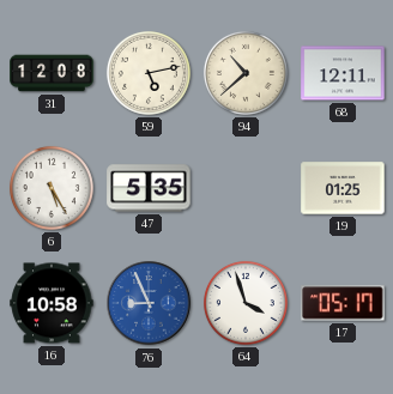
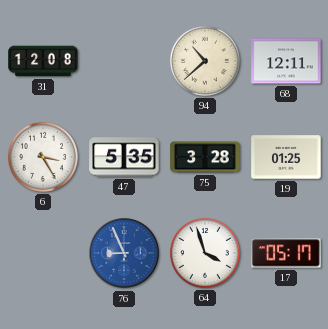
59: 5:13 -> none (149, 73)
6: 5:25 -> 3:25 (43, 157)
75: none -> 3:28 (205, 157)
16: 10:58 -> none (52, 303)
